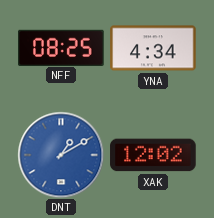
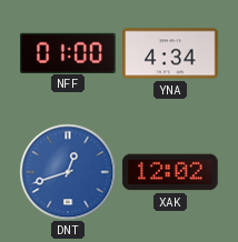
NFF: 08:25 -> 01:00 (68, 52)
DNT: 1:10 -> 12:42 (68, 172)
